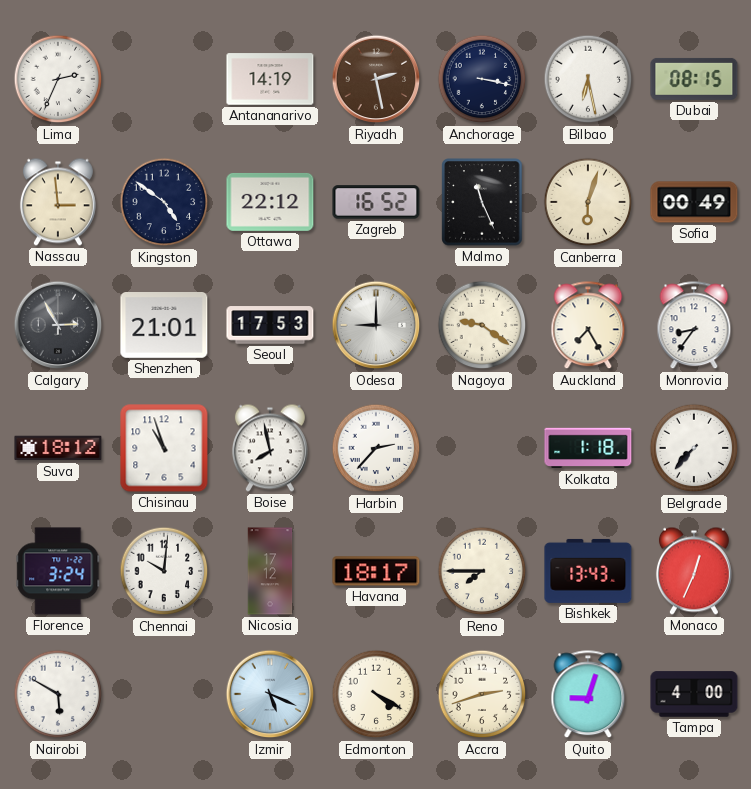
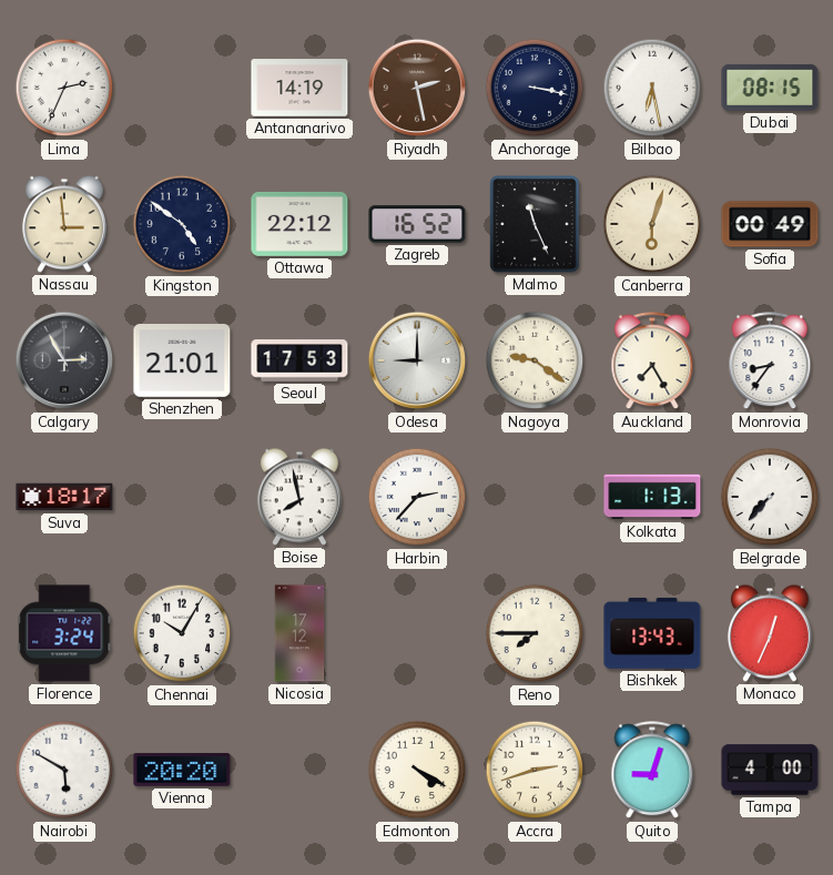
Suva: 18:12 -> 18:17 (64, 497)
Chisinau: 10:57 -> none (164, 448)
Kolkata: 1:18 -> 1:13 (652, 497)
Chennai: 10:01 -> 10:05 (182, 633)
Havana: 18:17 -> none (376, 571)
Vienna: none -> 20:20 (182, 770)
Izmir: 5:19 -> none (270, 694)
